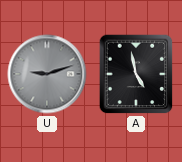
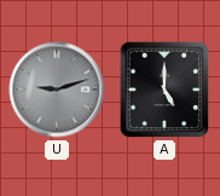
A: 4:58 -> 5:00 (164, 90)
